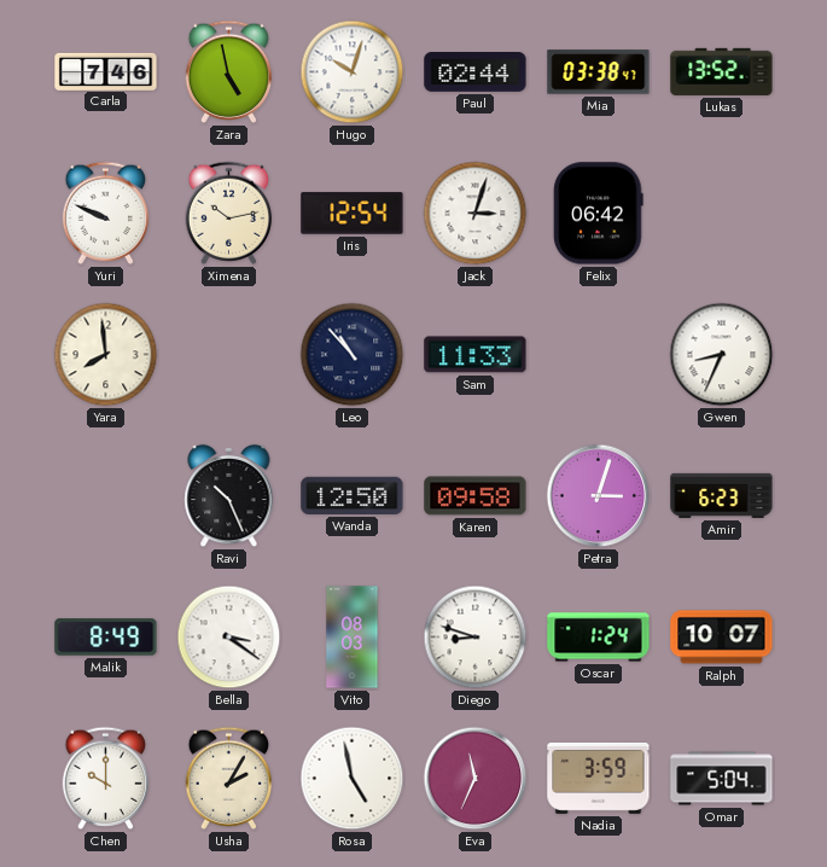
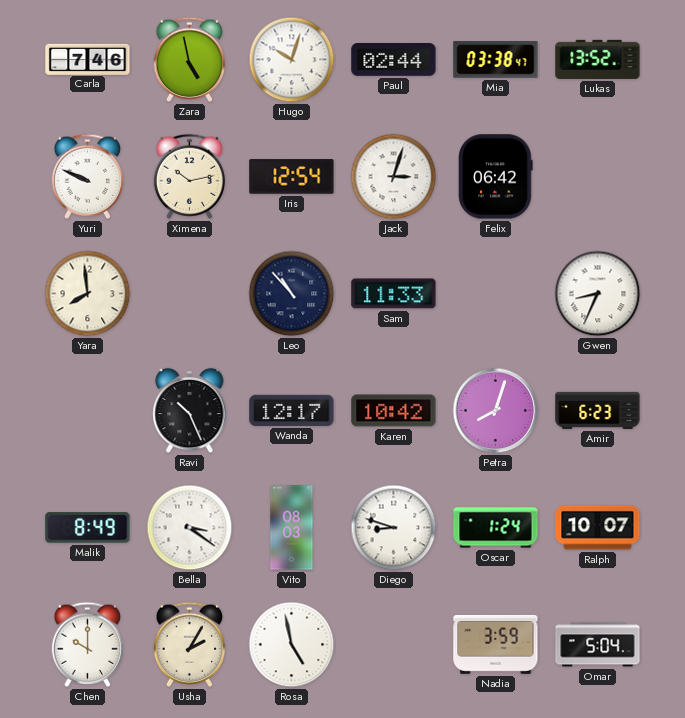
Wanda: 12:50 -> 12:17 (292, 410)
Karen: 09:58 -> 10:42 (394, 411)
Petra: 3:03 -> 8:03 (496, 411)
Eva: 11:34 -> none (476, 779)
